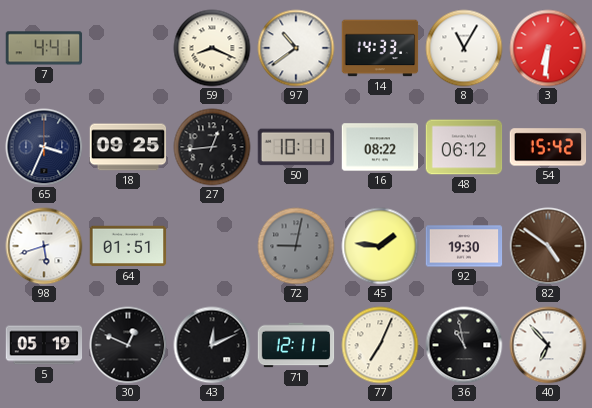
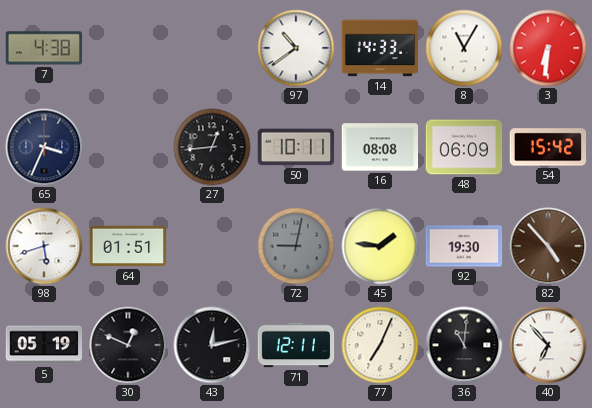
7: 4:41 -> 4:38 (44, 48)
59: 8:19 -> none (212, 48)
18: 09:25 -> none (128, 147)
16: 08:22 -> 08:08 (380, 147)
48: 06:12 -> 06:09 (464, 147)
82: 4:51 -> 4:53 (548, 246)
43: 12:11 -> 12:13 (212, 345)
36: 10:58 -> 11:01 (464, 345)
